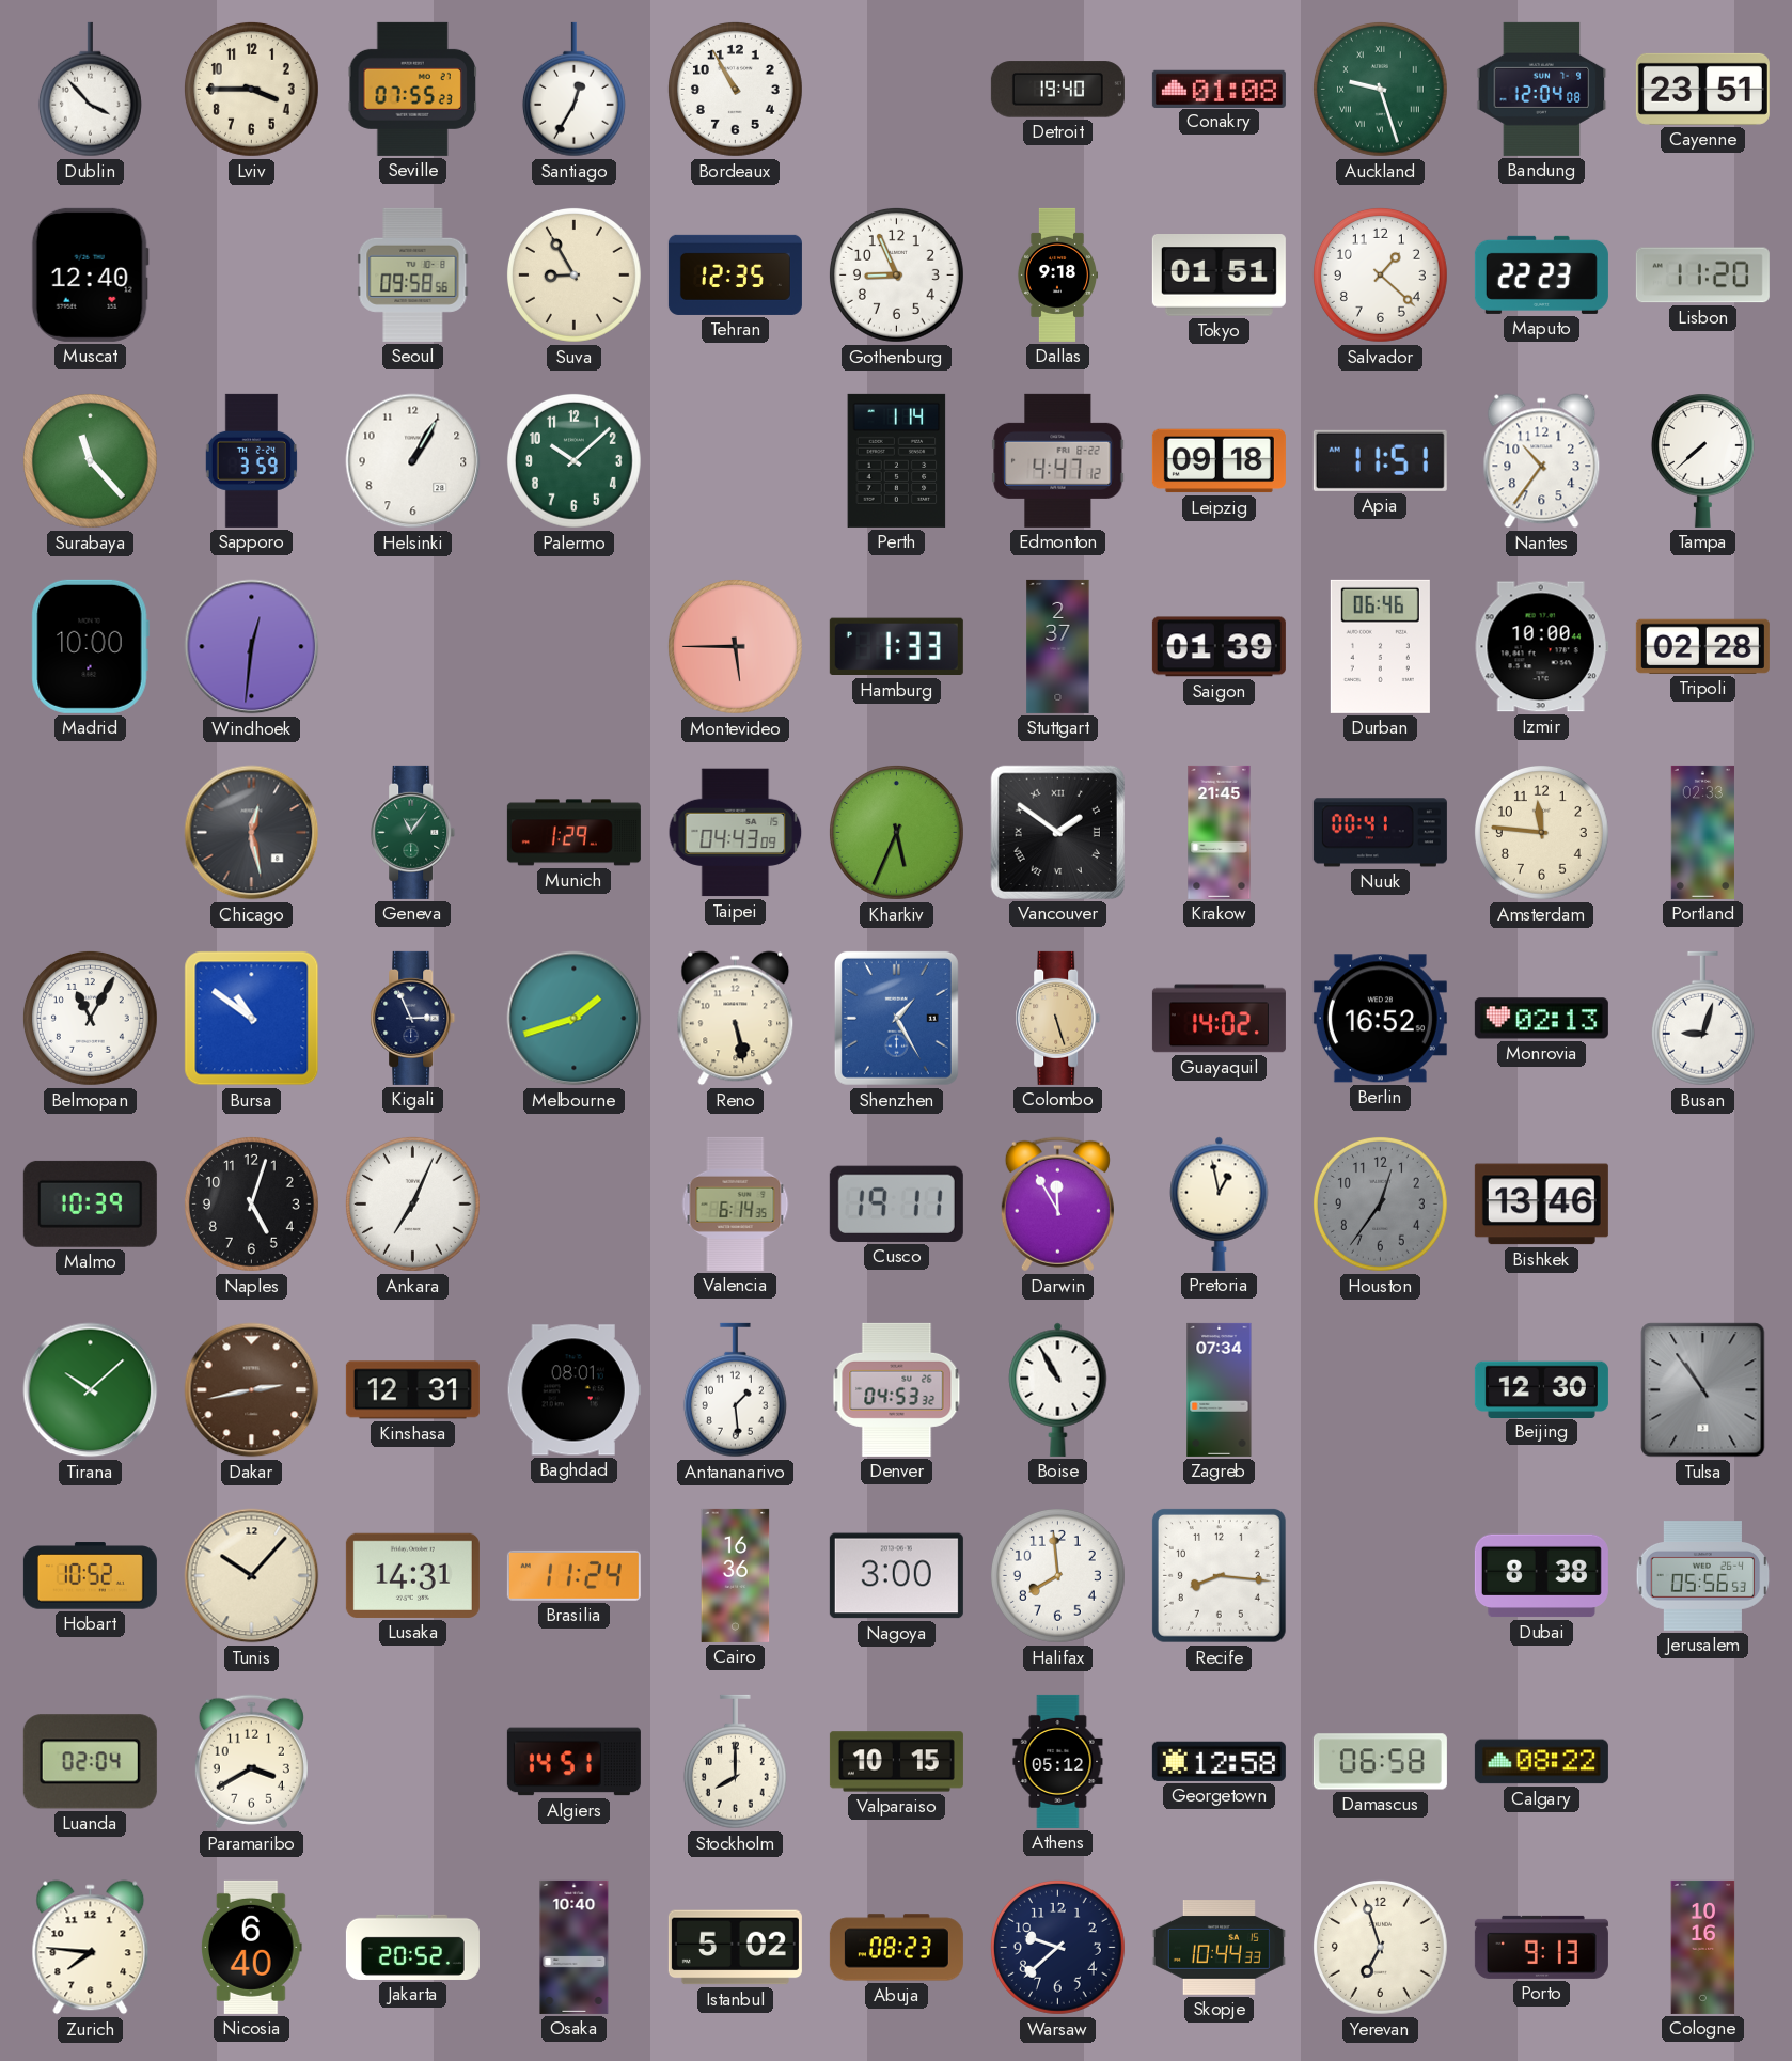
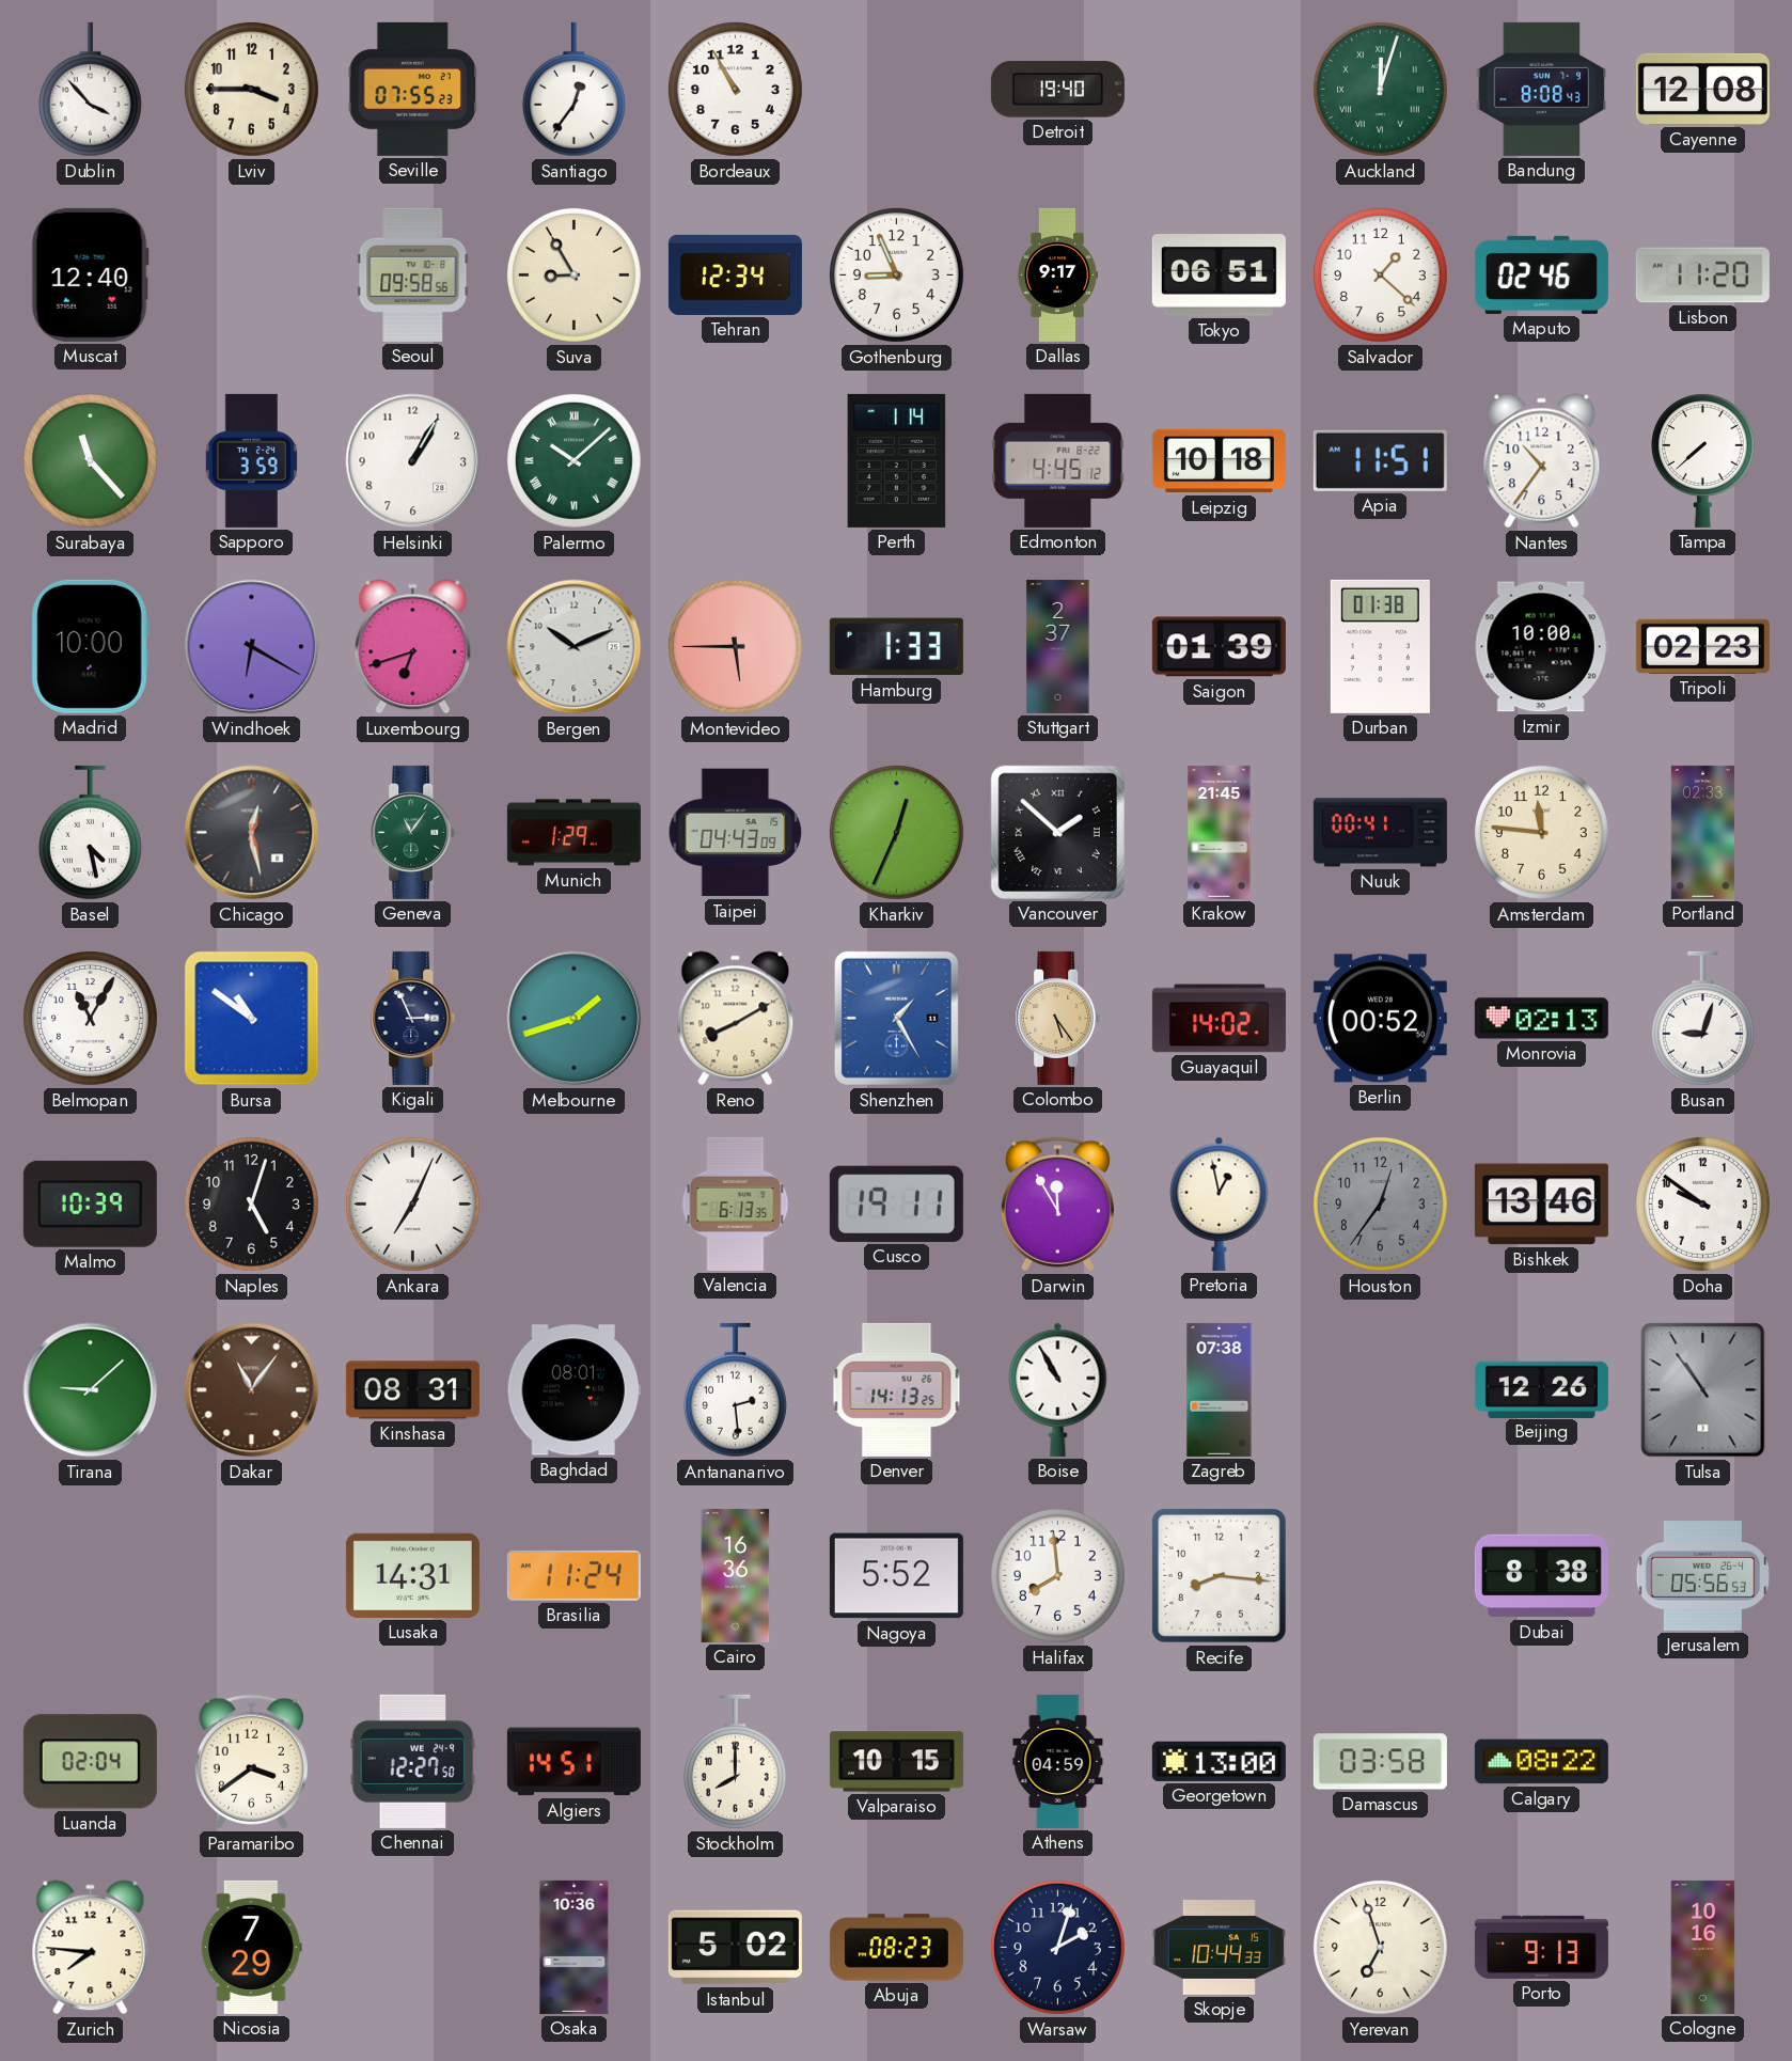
Santiago: 12:35 -> 12:36 (573, 90)
Conakry: 01:08 -> none (1219, 89)
Auckland: 9:27 -> 12:03 (1380, 89)
Bandung: 12:04 -> 8:08 (1542, 89)
Cayenne: 23:51 -> 12:08 (1702, 89)
Tehran: 12:35 -> 12:34 (735, 274)
Dallas: 9:18 -> 9:17 (1056, 274)
Tokyo: 01:51 -> 06:51 (1219, 276)
Maputo: 22:23 -> 02:46 (1541, 274)
Palermo numerals: Arabic -> Roman (573, 460)
Edmonton: 4:47 -> 4:45 (1058, 460)
Leipzig: 09:18 -> 10:18 (1219, 461)
Windhoek: 12:31 -> 6:20 (252, 647)
Luxembourg: none -> 6:42 (413, 647)
Bergen: none -> 10:11 (575, 647)
Durban: 06:46 -> 01:38 (1380, 646)
Tripoli: 02:28 -> 02:23 (1702, 646)
Basel: none -> 4:28 (90, 833)
Kharkiv: 5:34 -> 12:34 (896, 832)
Vancouver: 1:51 -> 1:52 (1057, 832)
Reno: 5:28 -> 8:10 (736, 1019)
Colombo: 5:27 -> 5:24 (1058, 1018)
Berlin: 16:52 -> 00:52 (1380, 1019)
Valencia: 6:14 -> 6:13 (736, 1203)
Doha: none -> 9:51 (1702, 1203)
Tirana: 10:08 -> 9:08 (91, 1390)
Dakar: 2:43 -> 11:06 (252, 1390)
Kinshasa: 12:31 -> 08:31 (412, 1390)
Antananarivo: 1:29 -> 2:29 (735, 1390)
Denver: 04:53 -> 14:13 (897, 1389)
Zagreb: 07:34 -> 07:38 (1220, 1389)
Beijing: 12:30 -> 12:26 (1541, 1389)
Hobart: 10:52 -> none (90, 1576)
Tunis: 10:07 -> none (252, 1576)
Nagoya: 3:00 -> 5:52 (896, 1576)
Paramaribo: 3:40 -> 3:39 (251, 1762)
Chennai: none -> 12:27 (413, 1761)
Athens: 05:12 -> 04:59 (1058, 1761)
Georgetown: 12:58 -> 13:00 (1219, 1761)
Damascus: 06:58 -> 03:58 (1380, 1762)
Nicosia: 6:40 -> 7:29 (251, 1947)
Jakarta: 20:52 -> none (412, 1947)
Osaka: 10:40 -> 10:36 (575, 1947)
Warsaw: 9:38 -> 2:03 (1057, 1947)
